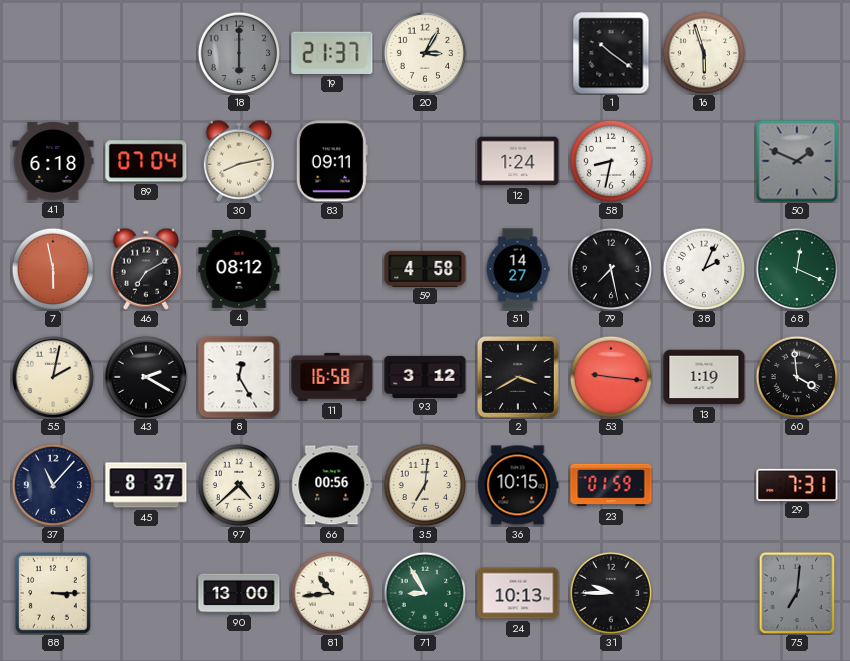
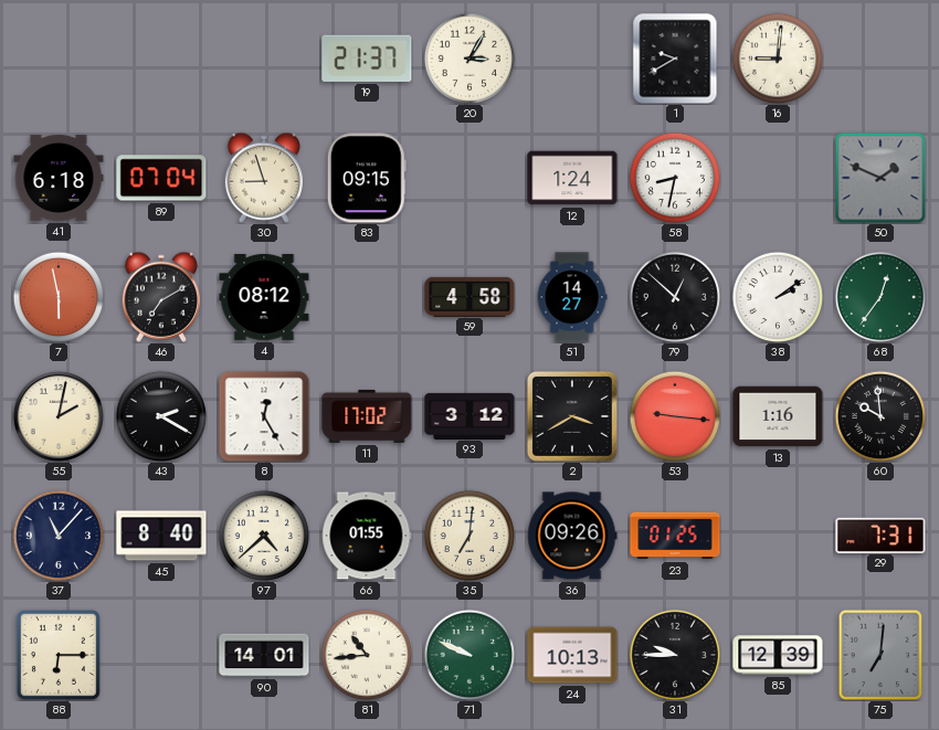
18: 6:00 -> none (238, 52)
1: 10:21 -> 9:40 (675, 59)
16: 5:57 -> 9:01 (777, 57)
30: 8:13 -> 8:57 (264, 178)
83: 09:11 -> 09:15 (367, 178)
79: 7:28 -> 12:52 (674, 296)
38: 2:04 -> 2:09 (777, 296)
68: 12:19 -> 12:36 (879, 296)
11: 16:58 -> 17:02 (367, 416)
13: 1:19 -> 1:16 (778, 416)
60: 3:59 -> 9:59 (879, 415)
45: 8:37 -> 8:40 (161, 536)
66: 00:56 -> 01:55 (367, 536)
36: 10:15 -> 09:26 (572, 536)
23: 01:59 -> 01:25 (675, 536)
88: 3:15 -> 6:15 (59, 655)
90: 13:00 -> 14:01 (264, 655)
71: 8:55 -> 9:49 (468, 654)
85: none -> 12:39 (778, 655)
